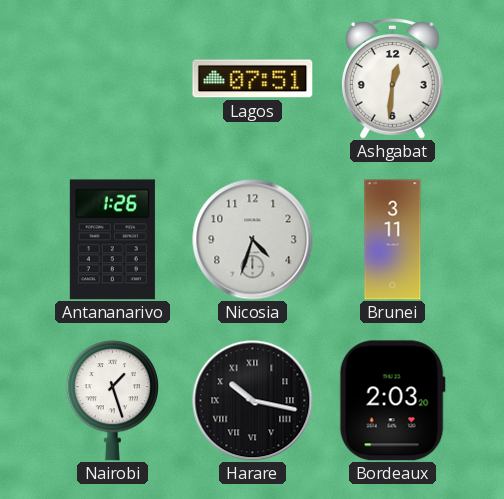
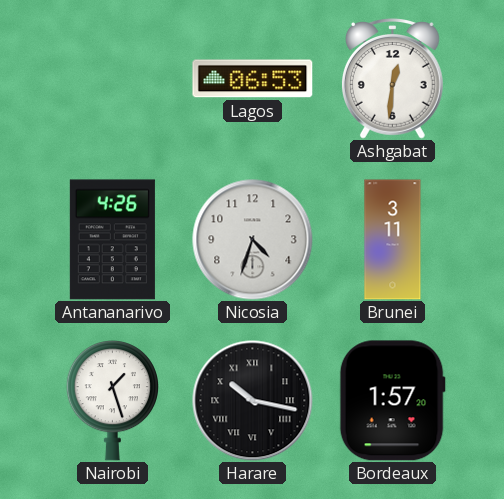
Lagos: 07:51 -> 06:53 (253, 79)
Antananarivo: 1:26 -> 4:26 (112, 240)
Bordeaux: 2:03 -> 1:57 (392, 401)
